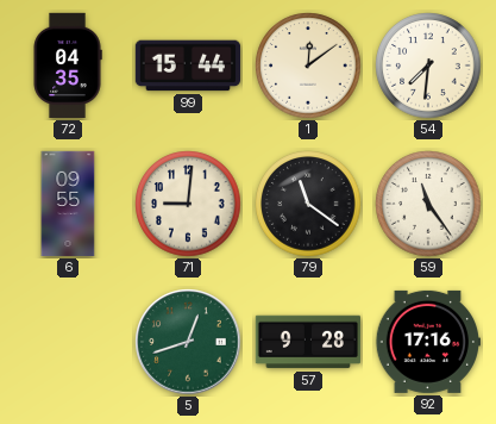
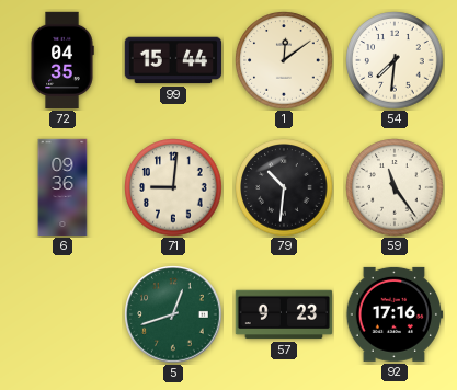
6: 09:55 -> 09:36 (62, 187)
79: 11:21 -> 10:31 (284, 187)
57: 9:28 -> 9:23 (284, 314)
